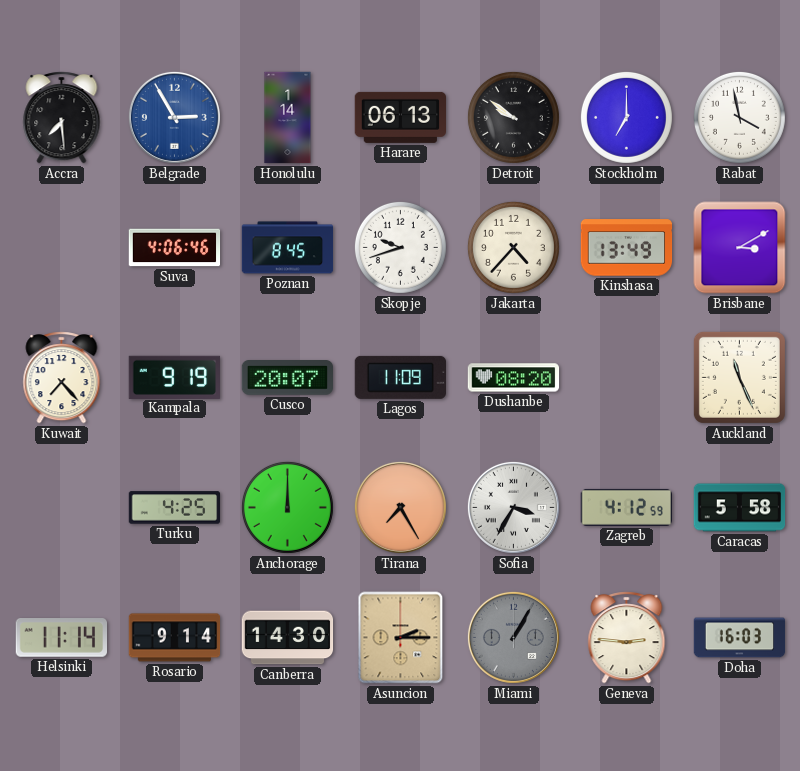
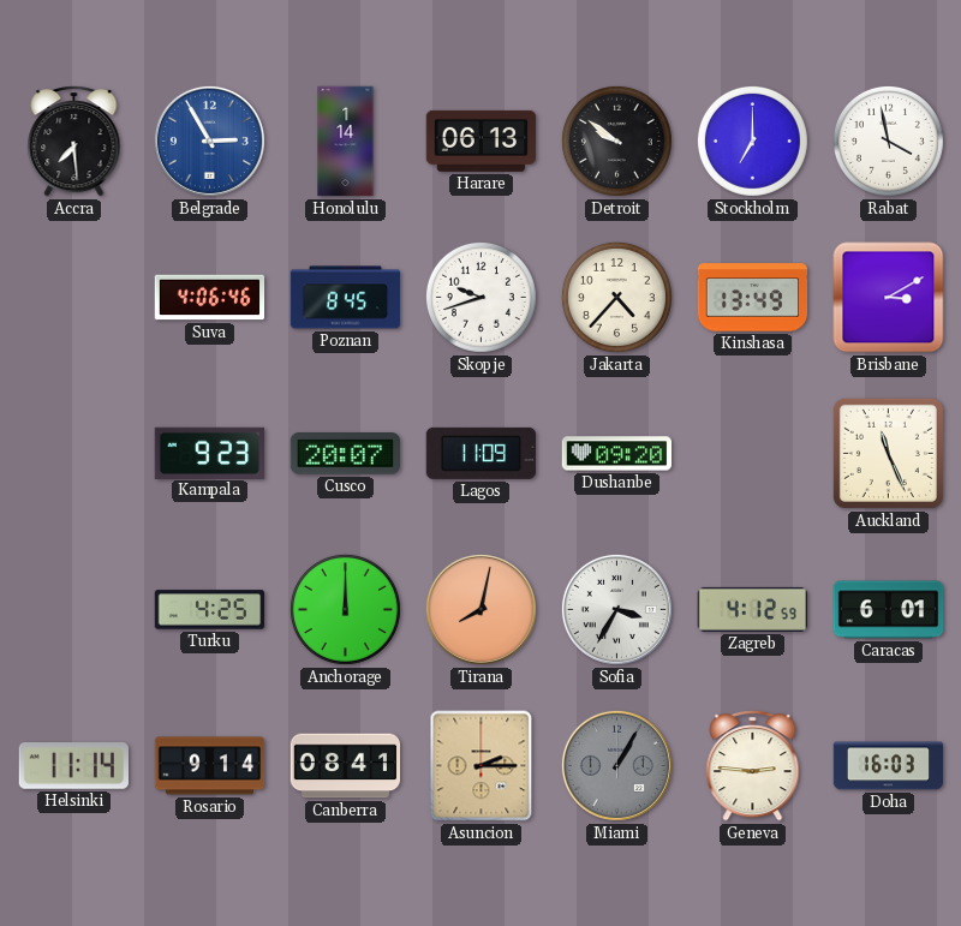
Kuwait: 7:23 -> none (62, 378)
Kampala: 9:19 -> 9:23 (210, 453)
Dushanbe: 08:20 -> 09:20 (617, 454)
Tirana: 7:25 -> 8:02 (480, 609)
Caracas: 5:58 -> 6:01 (889, 610)
Canberra: 14:30 -> 08:41 (346, 766)
